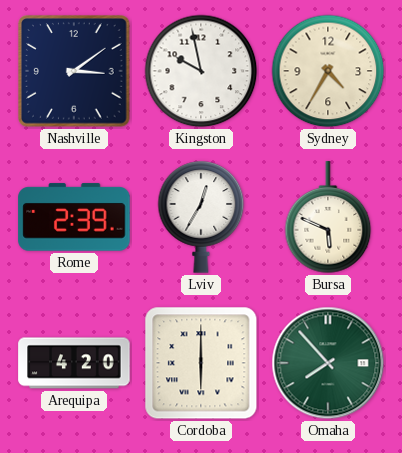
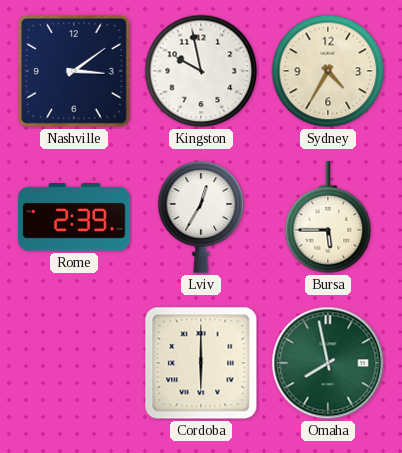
Bursa: 5:49 -> 5:45 (328, 218)
Arequipa: 4:20 -> none (74, 363)
Omaha: 7:53 -> 7:58 (328, 363)
